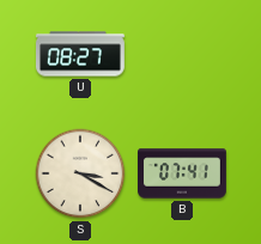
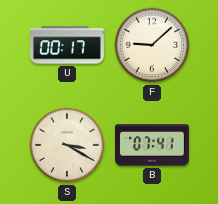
U: 08:27 -> 00:17 (67, 45)
F: none -> 9:08 (152, 45)
